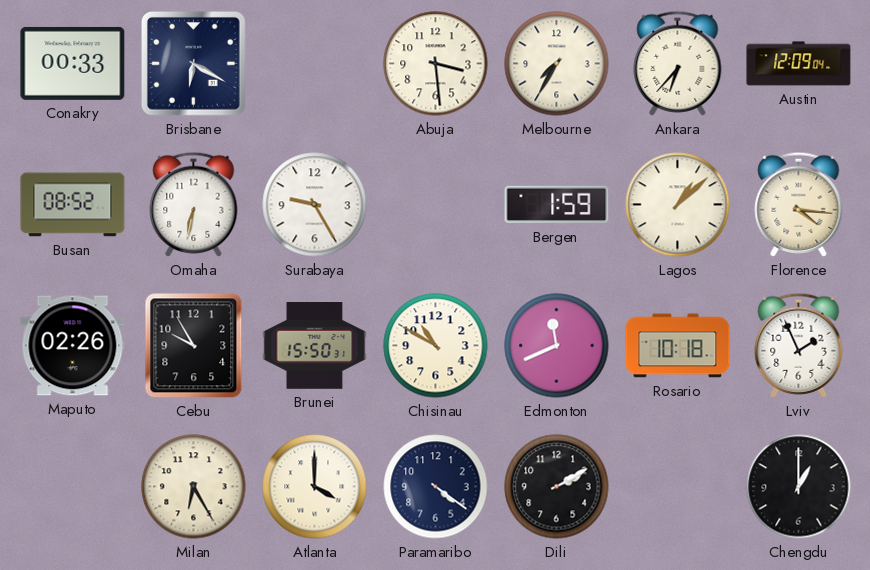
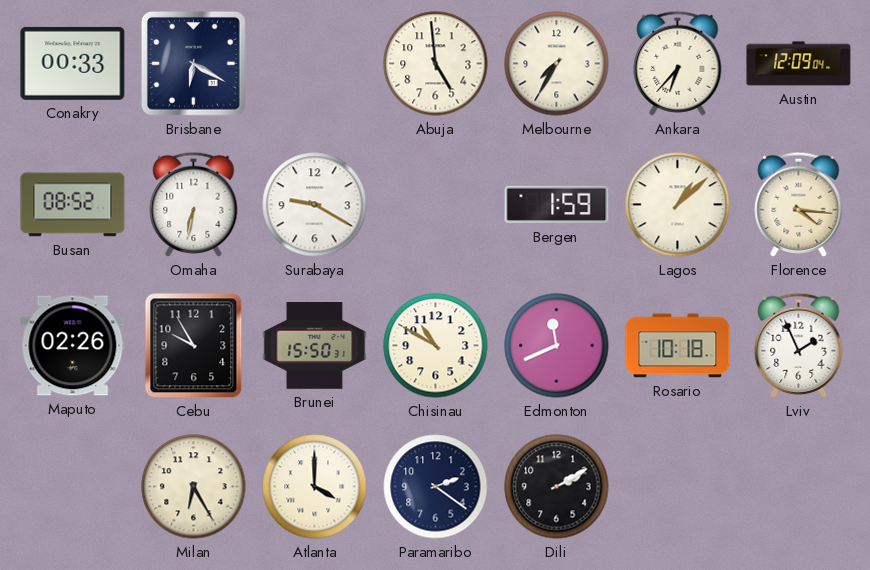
Abuja: 3:29 -> 4:59 (436, 64)
Surabaya: 9:25 -> 9:20 (315, 205)
Paramaribo: 4:21 -> 2:21 (436, 487)
Chengdu: 1:00 -> none (799, 487)
